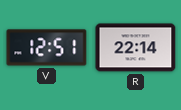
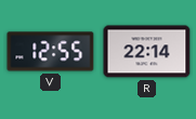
V: 12:51 -> 12:55 (51, 52)
